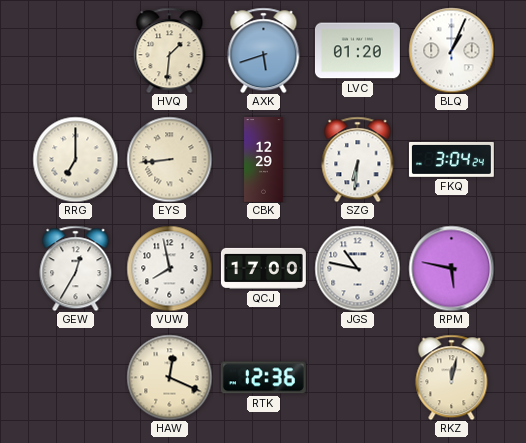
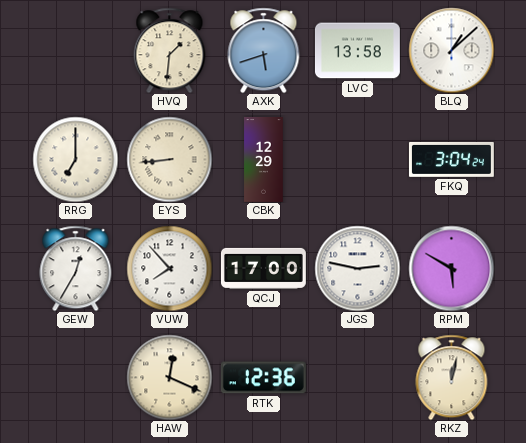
LVC: 01:20 -> 13:58 (357, 51)
BLQ: 1:04 -> 1:08 (451, 50)
SZG: 6:31 -> none (358, 159)
VUW: 7:58 -> 7:53 (169, 268)
JGS: 10:47 -> 2:47 (357, 268)
RPM: 5:47 -> 5:50 (451, 268)
